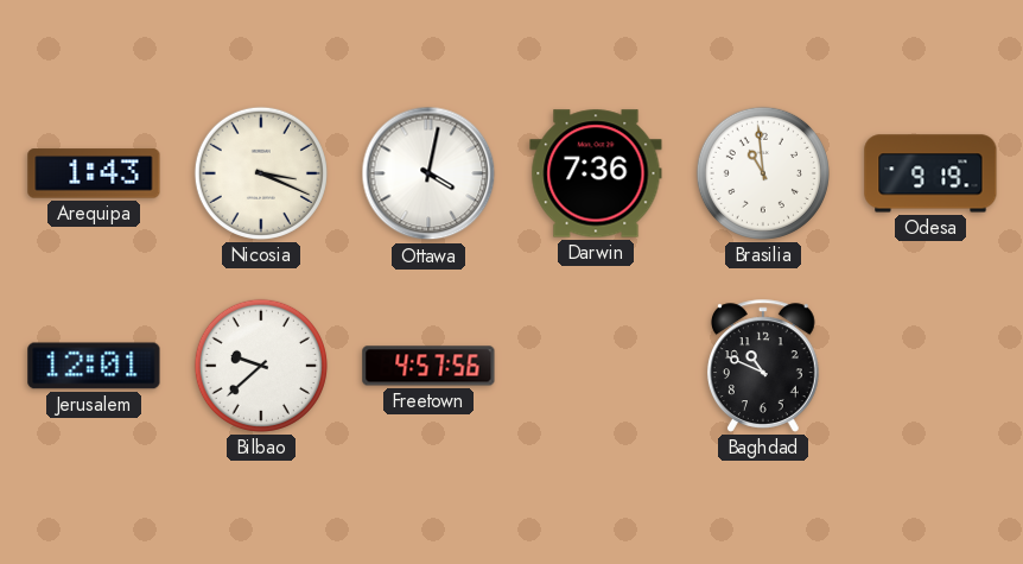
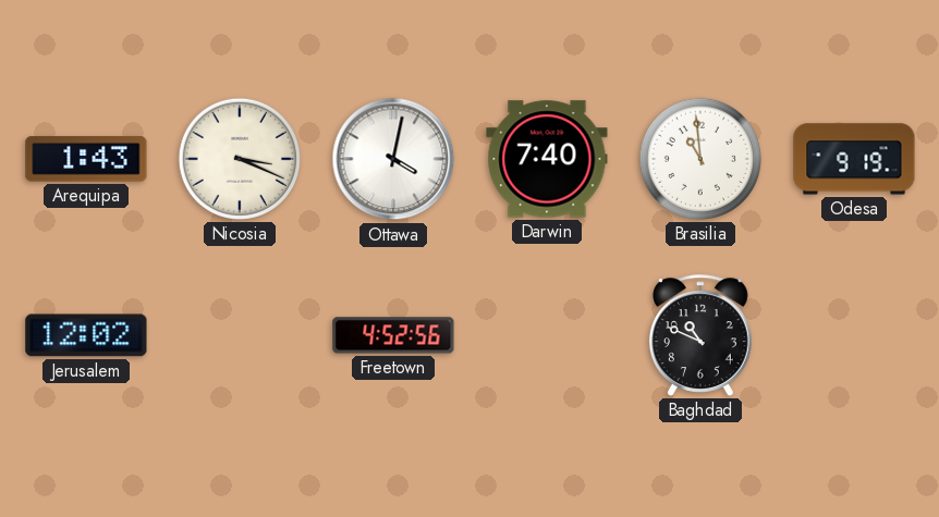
Darwin: 7:36 -> 7:40 (547, 159)
Jerusalem: 12:01 -> 12:02 (86, 335)
Bilbao: 9:38 -> none (261, 366)
Freetown: 4:57 -> 4:52 (393, 335)
